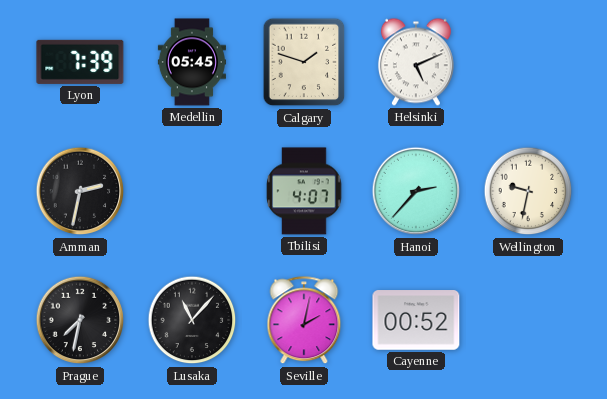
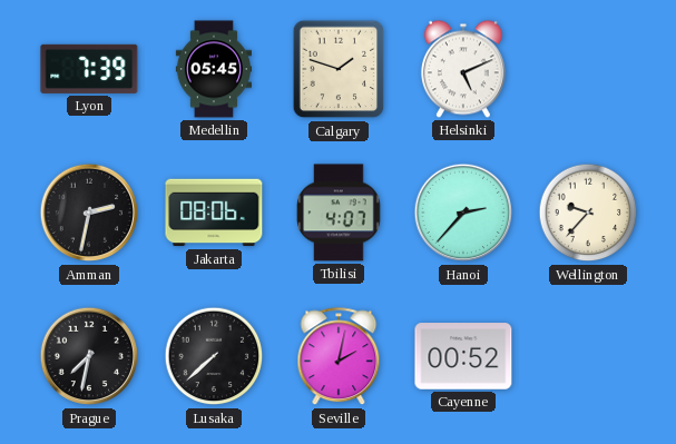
Jakarta: none -> 08:06 (214, 213)
Wellington: 9:32 -> 9:37 (588, 213)
Lusaka: 11:07 -> 7:38 (214, 356)
